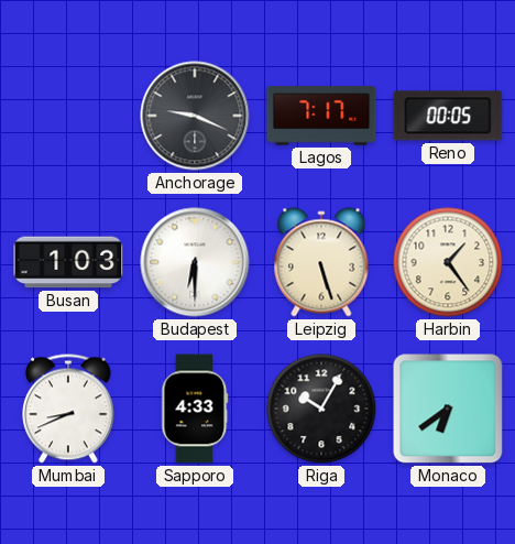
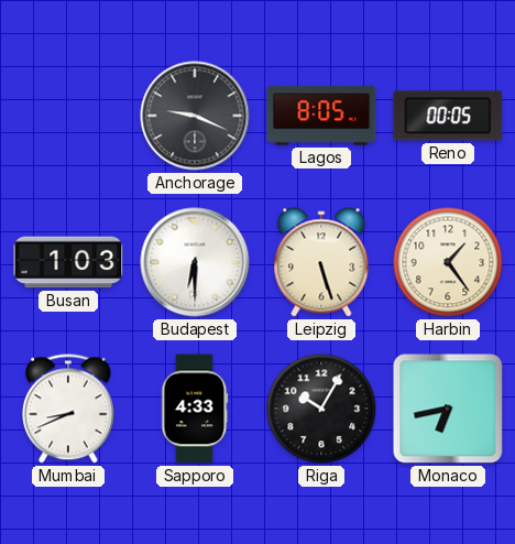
Lagos: 7:17 -> 8:05 (321, 116)
Monaco: 6:39 -> 6:43 (448, 409)
